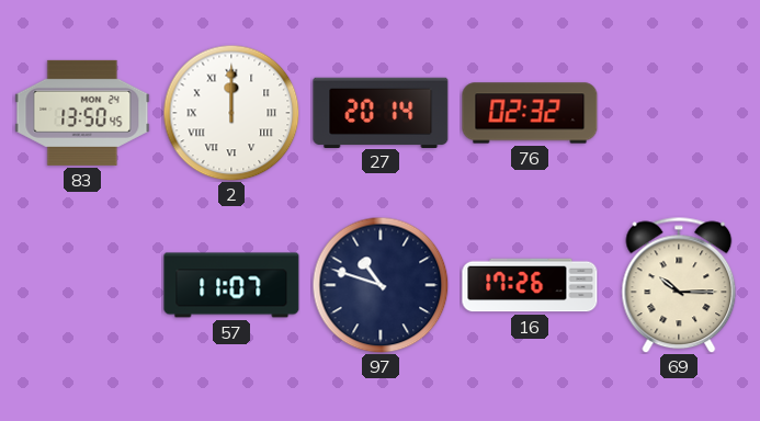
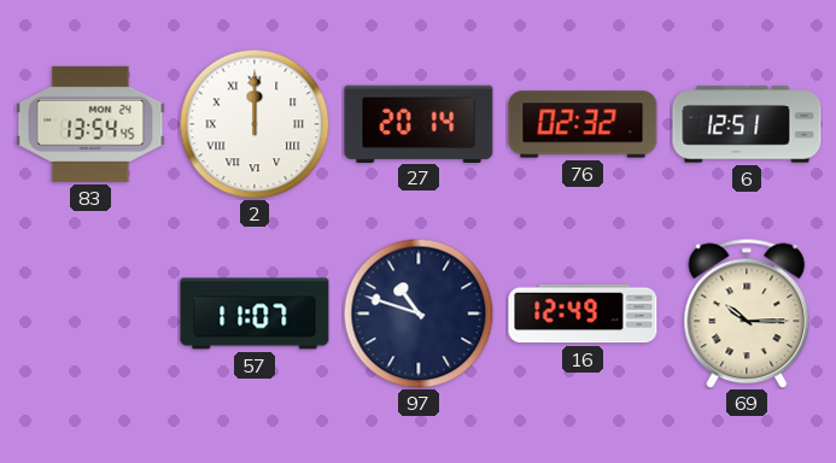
83: 13:50 -> 13:54 (90, 124)
6: none -> 12:51 (747, 124)
16: 17:26 -> 12:49 (583, 313)
